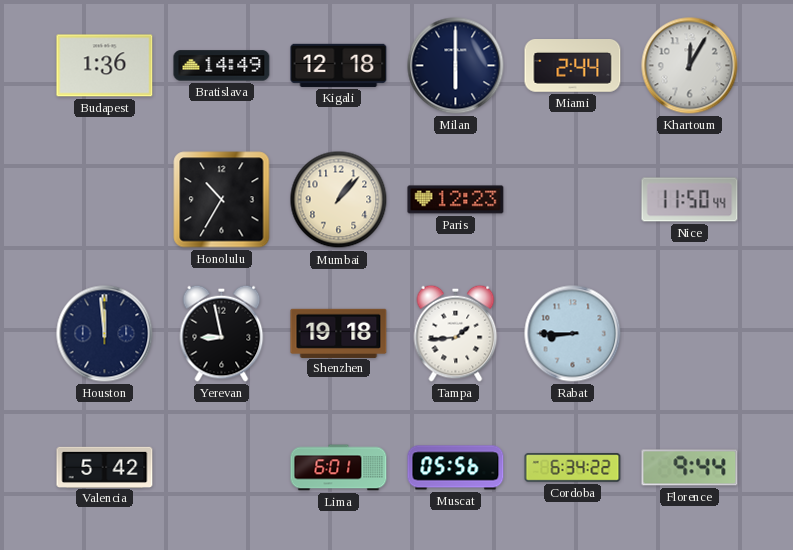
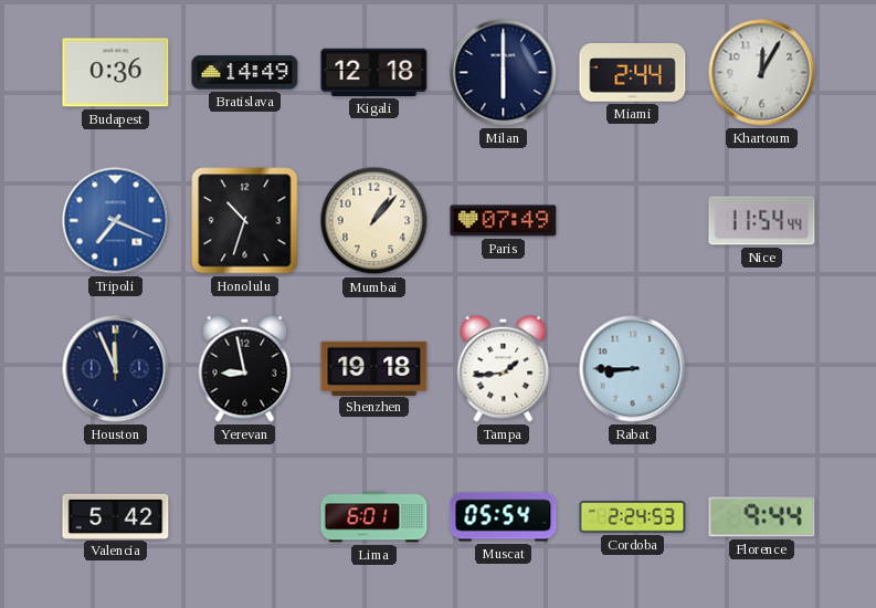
Budapest: 1:36 -> 0:36 (116, 73)
Tripoli: none -> 7:19 (116, 221)
Honolulu: 10:35 -> 10:33 (245, 221)
Paris: 12:23 -> 07:49 (504, 221)
Nice: 11:50 -> 11:54 (762, 221)
Houston: 11:59 -> 11:56 (116, 369)
Muscat: 05:56 -> 05:54 (504, 517)
Cordoba: 6:34 -> 2:24 (633, 517)
